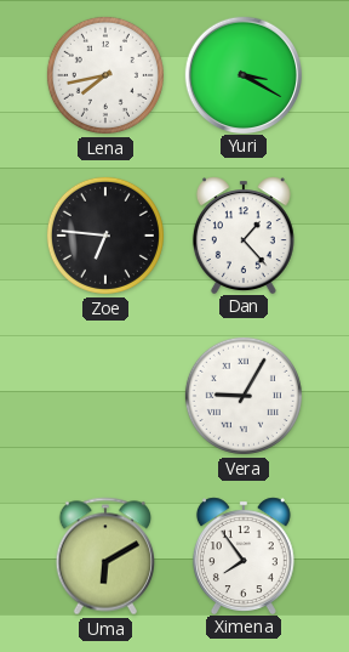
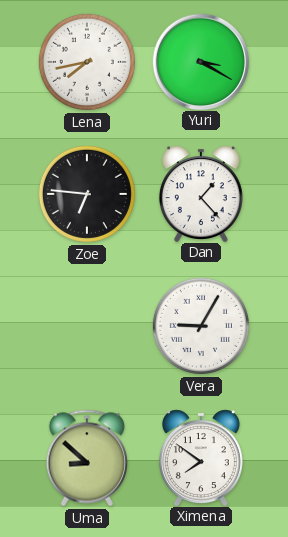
Uma: 6:10 -> 8:52 (86, 458)
Ximena: 7:54 -> 7:51 (201, 457)
